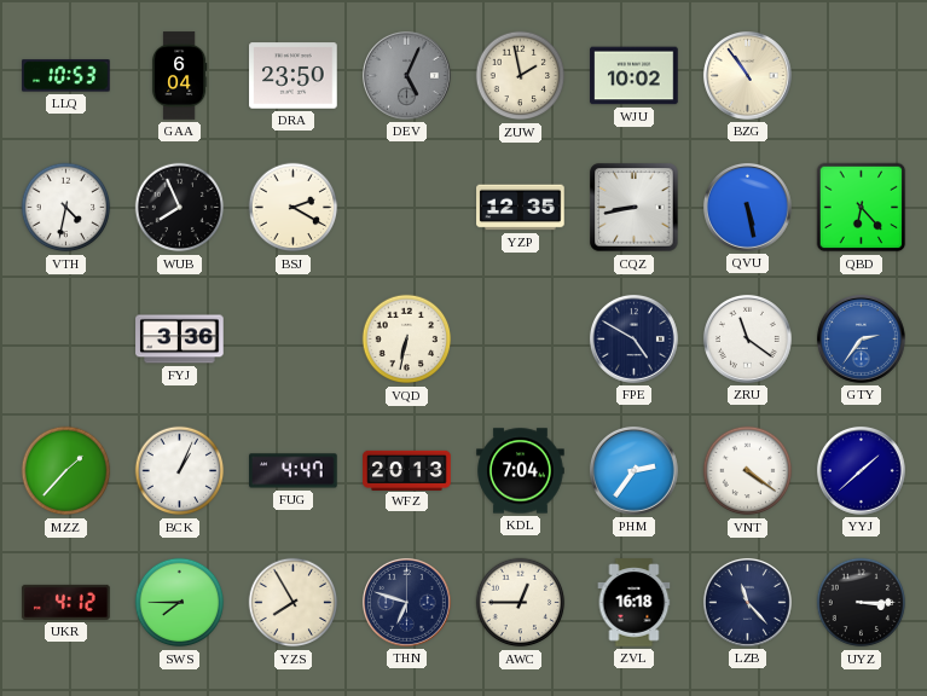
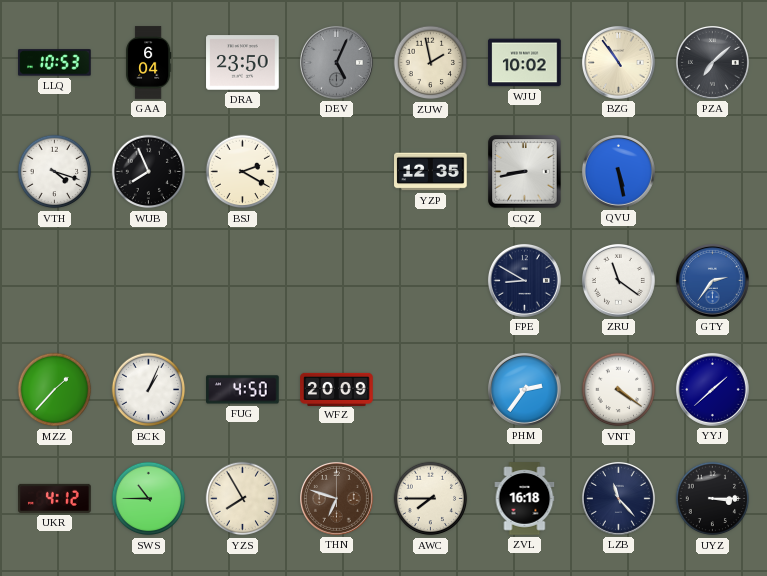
PZA: none -> 7:08 (712, 62)
VTH: 4:32 -> 4:18 (55, 172)
QBD: 6:23 -> none (862, 208)
FYJ: 3:36 -> none (180, 340)
VQD: 6:32 -> none (407, 340)
FPE: 4:50 -> 8:50 (524, 280)
FUG: 4:47 -> 4:50 (243, 390)
WFZ: 20:13 -> 20:09 (337, 389)
KDL: 7:04 -> none (521, 471)
SWS: 7:45 -> 10:45 (149, 499)
THN dial: navy -> brown (336, 498)
AWC: 12:45 -> 7:45 (431, 499)
